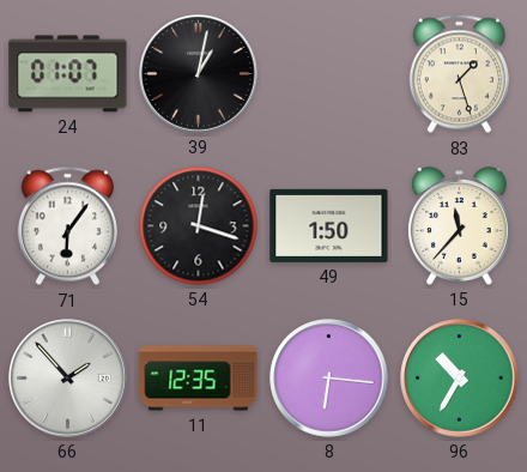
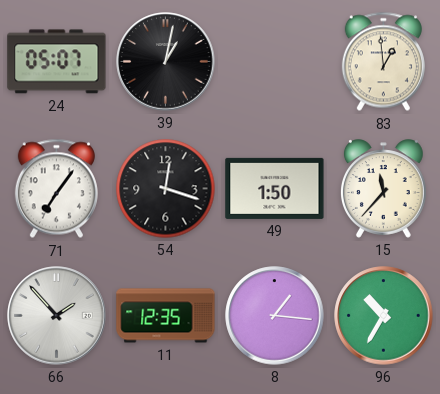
24: 01:07 -> 05:07 (57, 62)
83: 1:27 -> 12:59 (383, 62)
71: 6:06 -> 7:06 (56, 189)
8: 6:16 -> 1:16 (275, 316)
